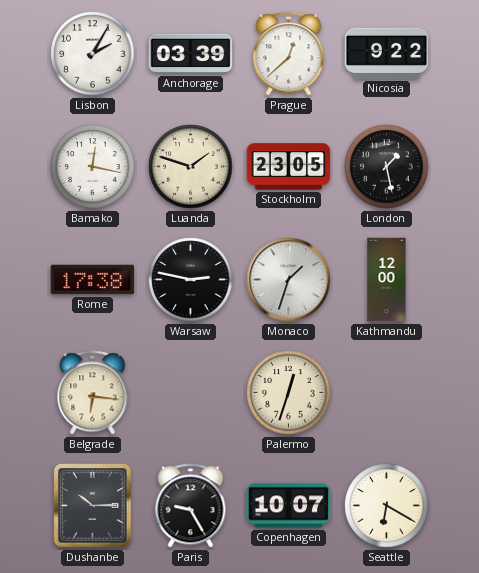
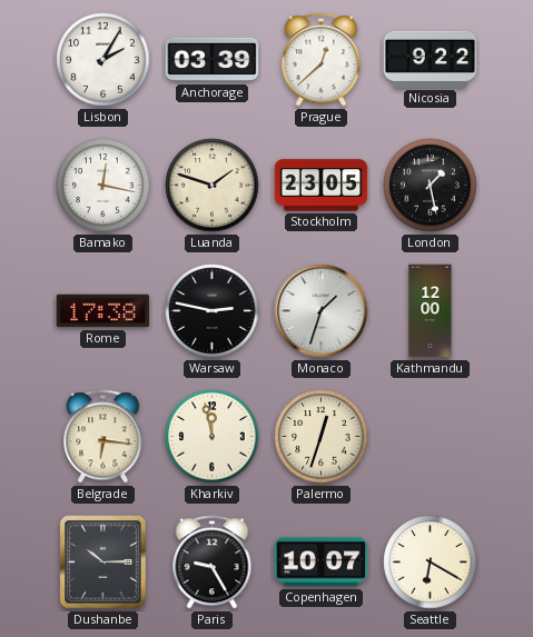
Kharkiv: none -> 11:58 (213, 437)
